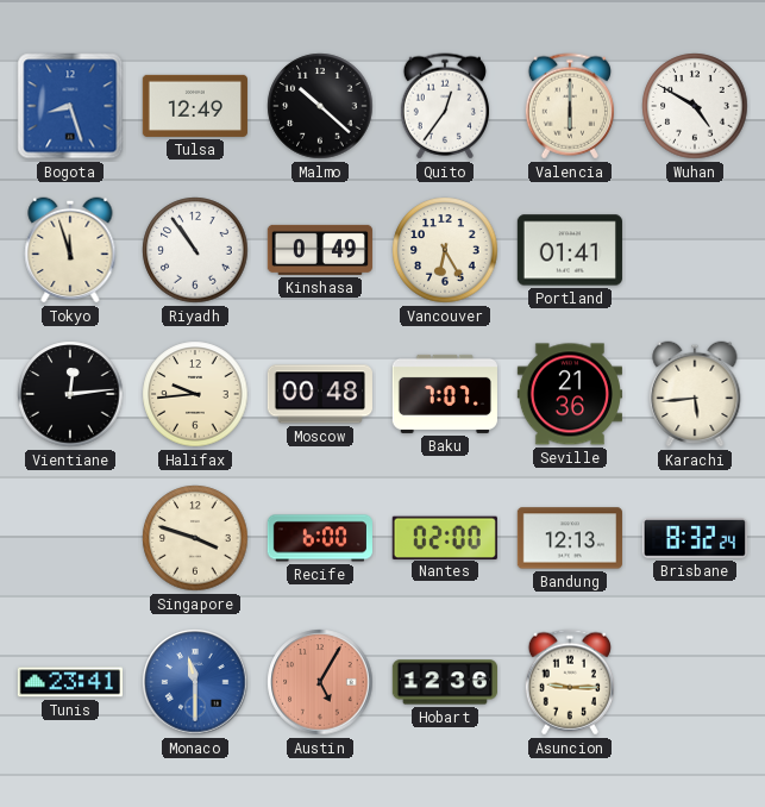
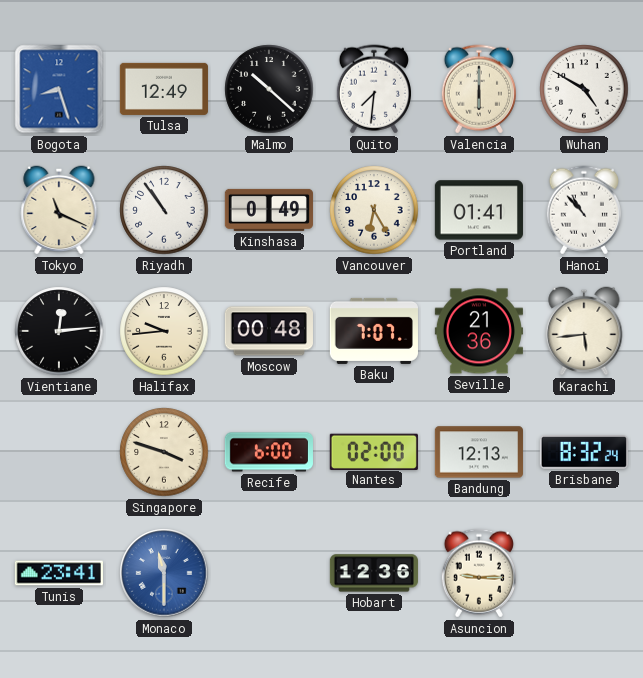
Quito: 12:36 -> 7:31 (374, 89)
Tokyo: 11:57 -> 11:19 (59, 210)
Hanoi: none -> 10:53 (584, 210)
Austin: 5:05 -> none (320, 682)
